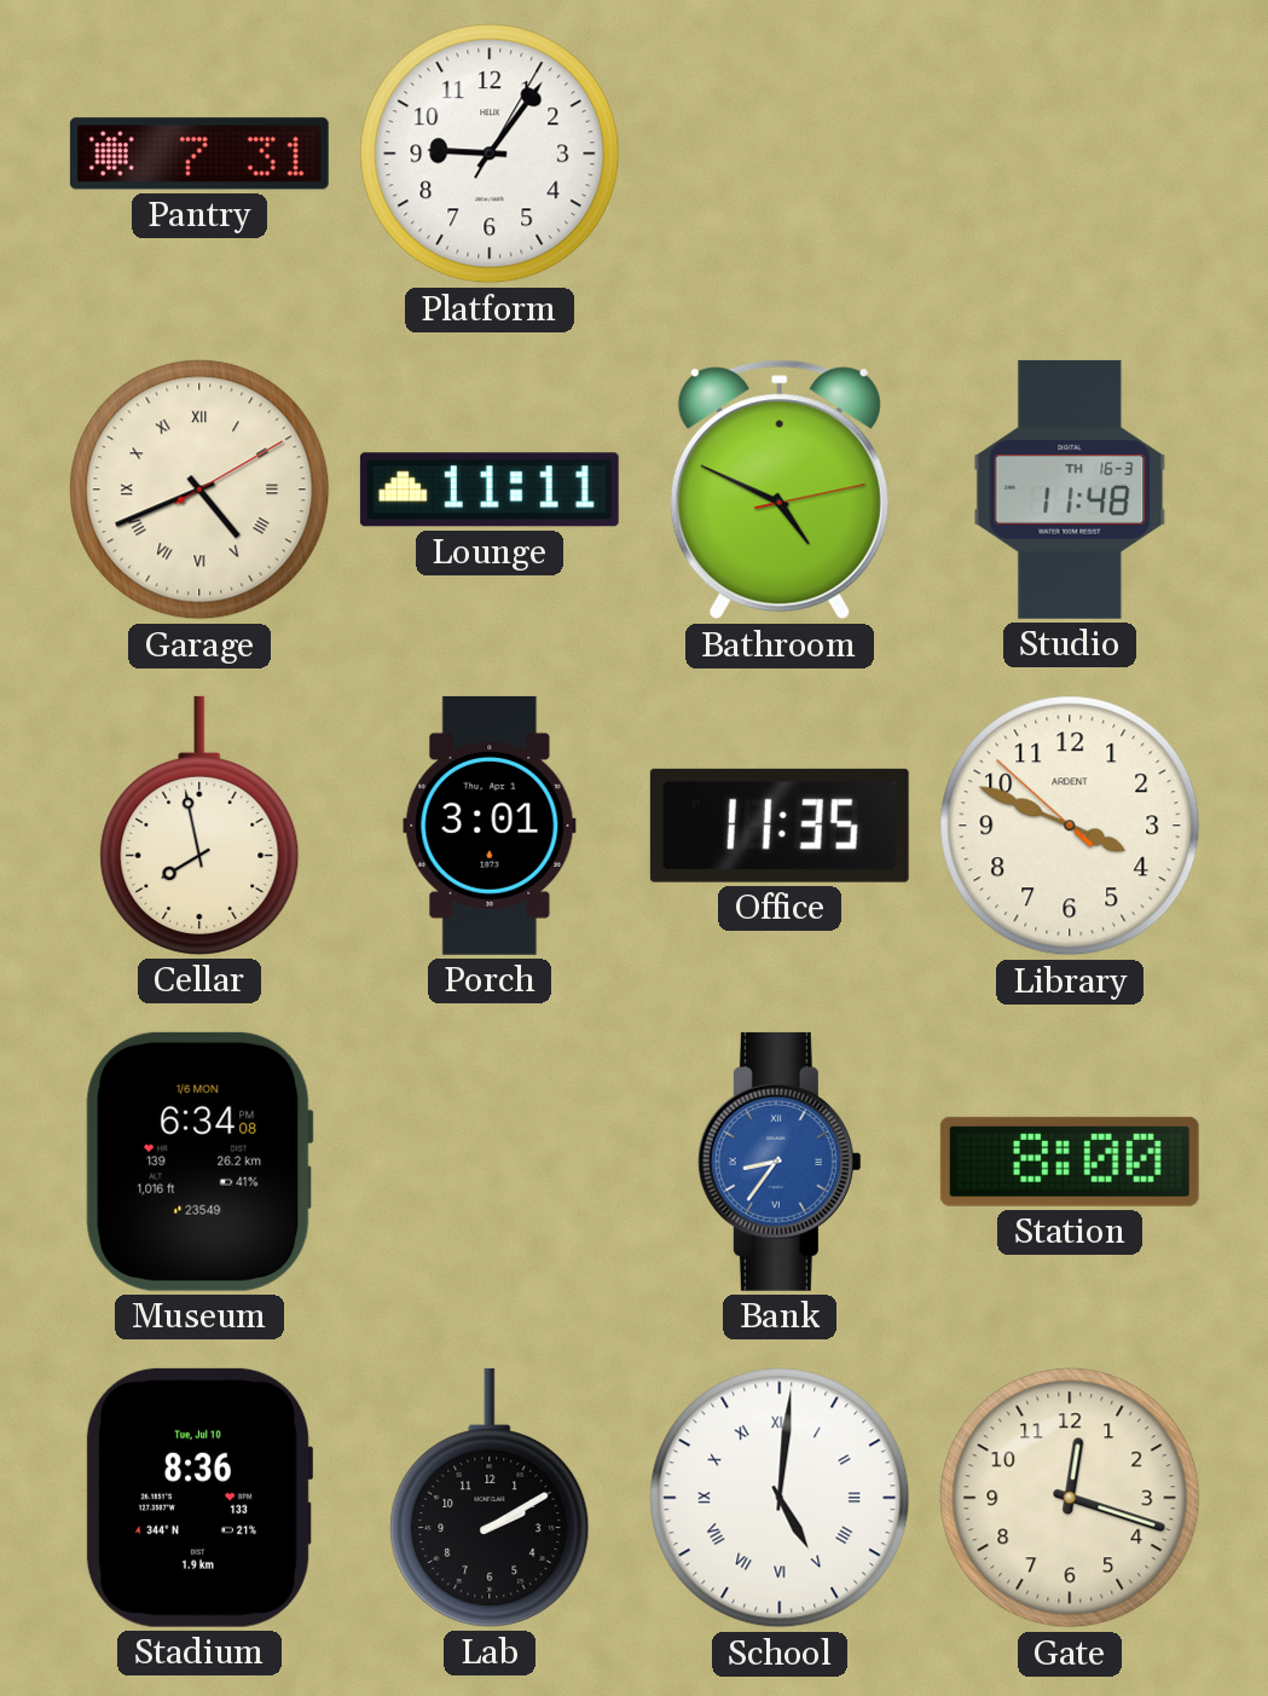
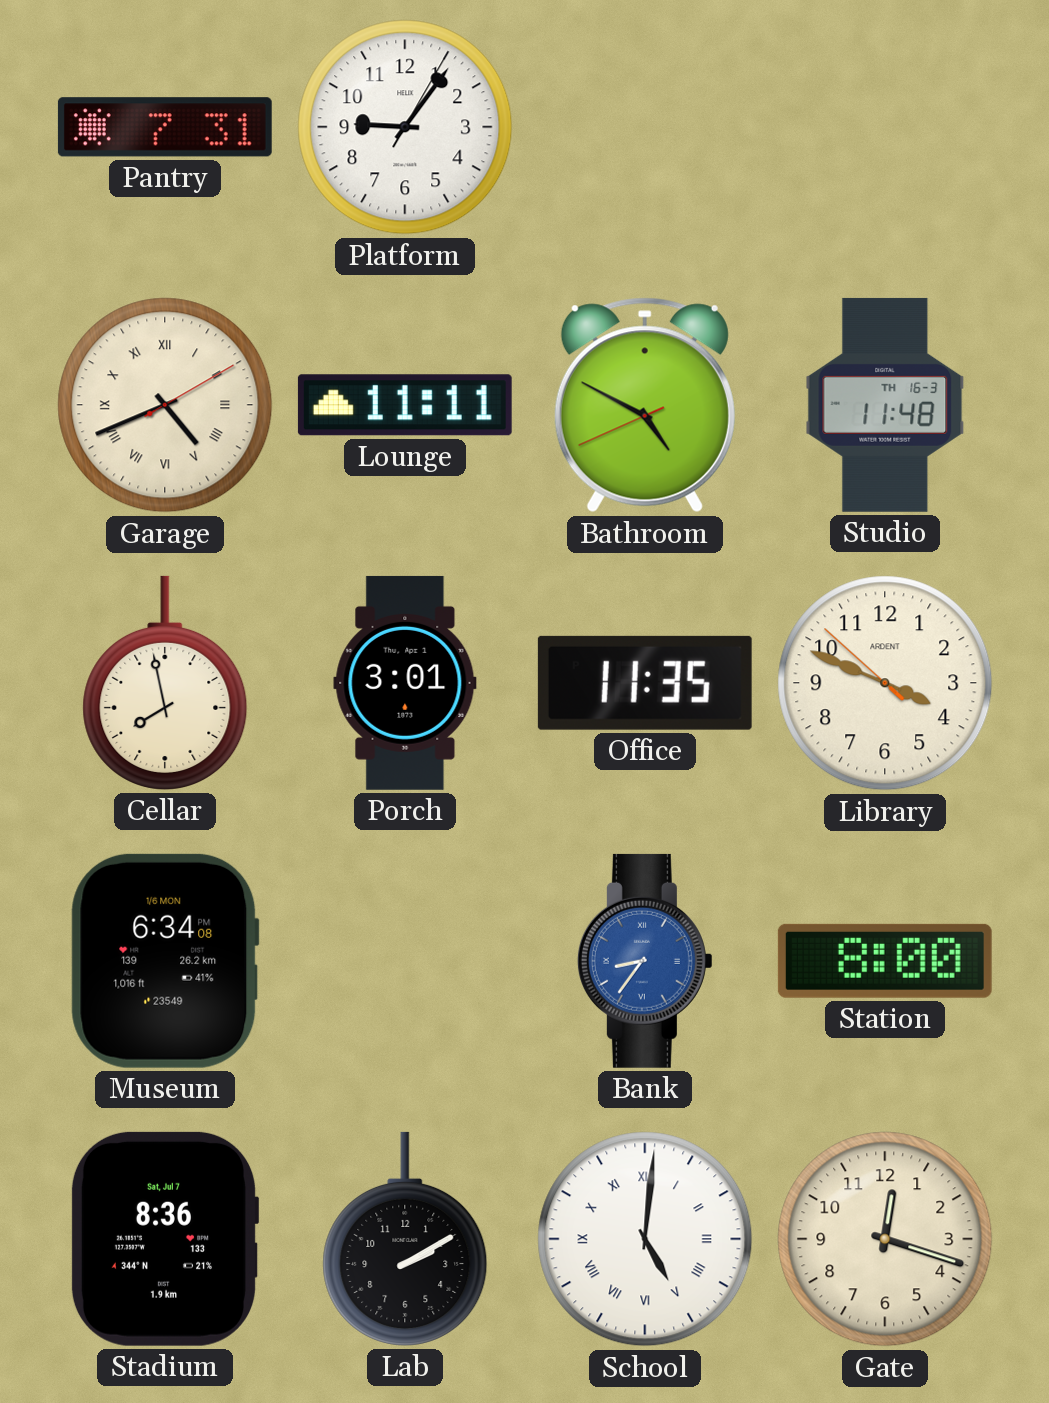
Bathroom: 4:49:13 -> 4:49:41 (645, 405)
Stadium date: Tue, Jul 10 -> Sat, Jul 7 (165, 1239)
